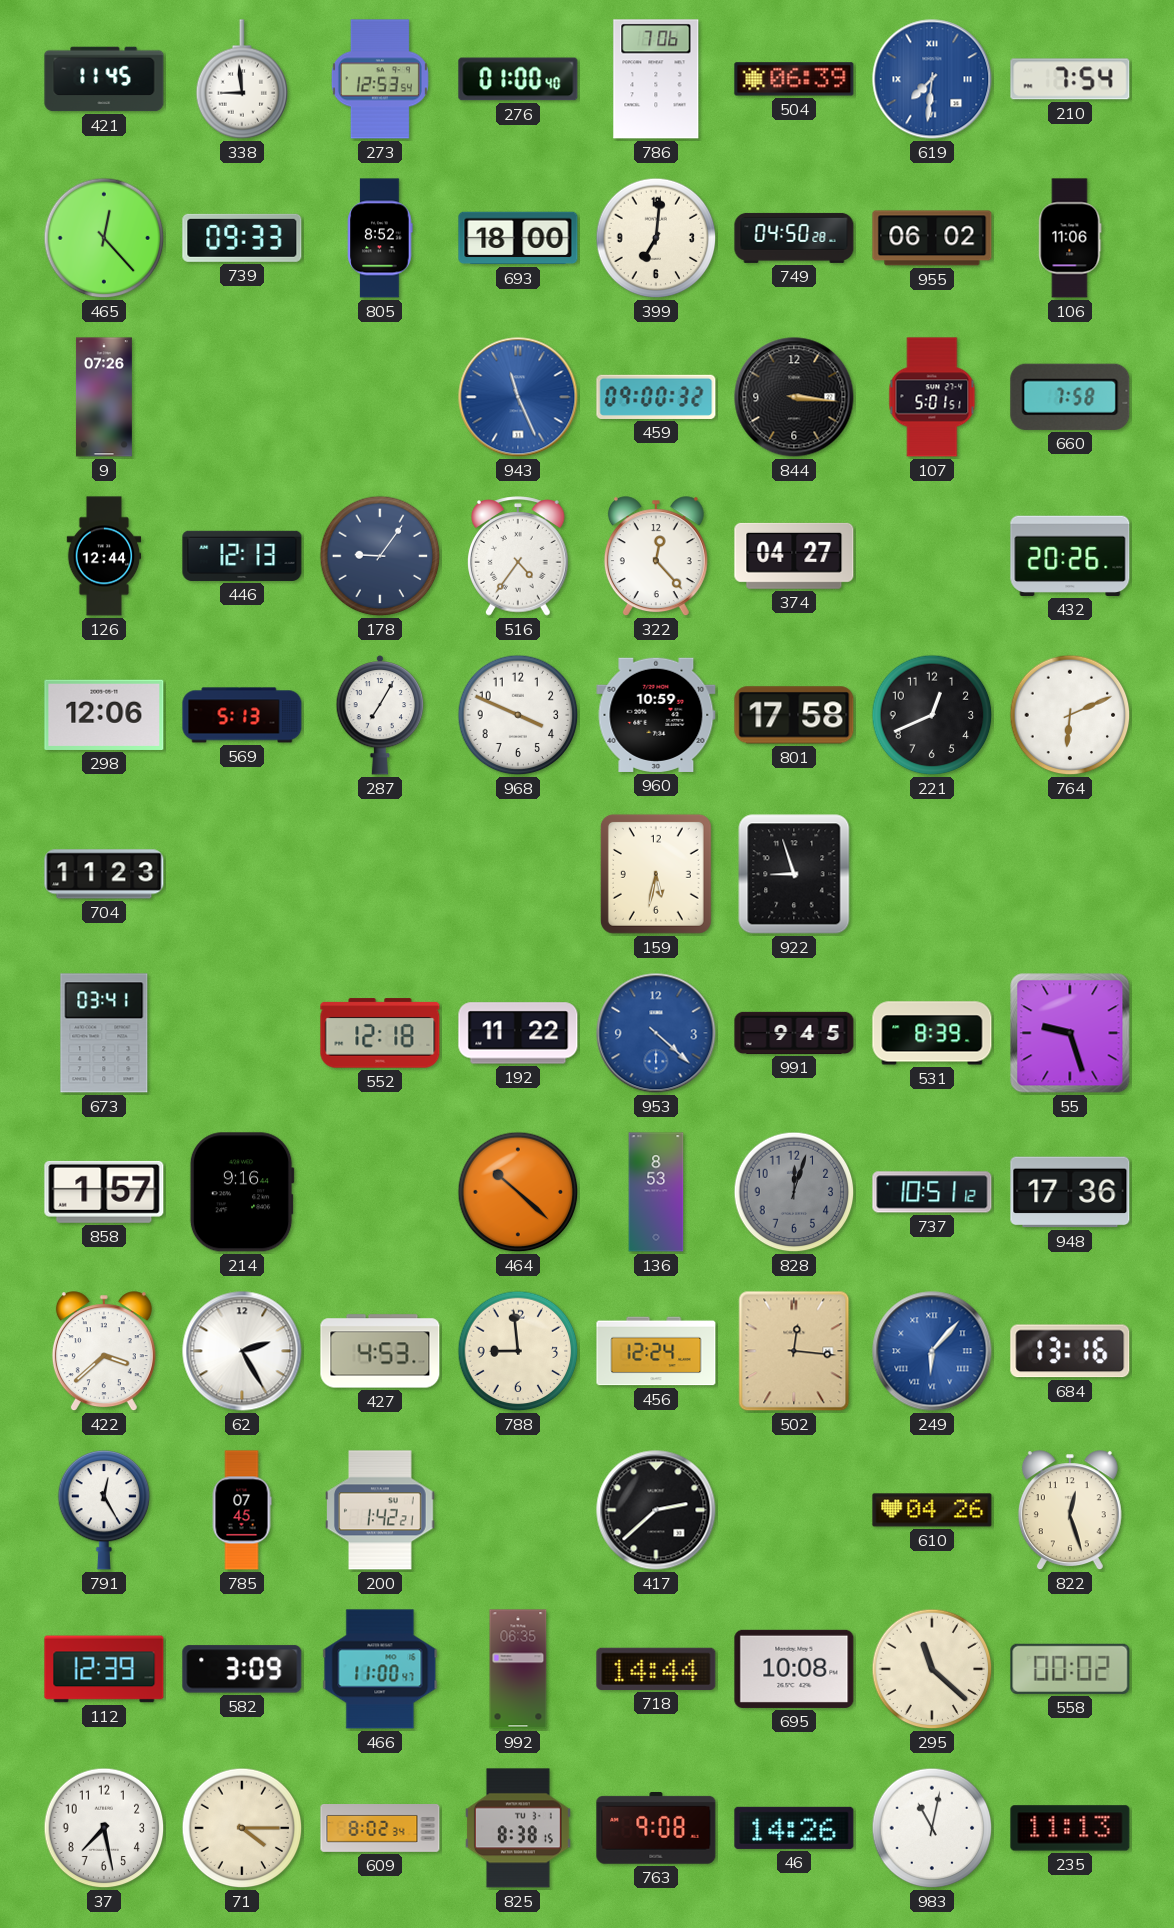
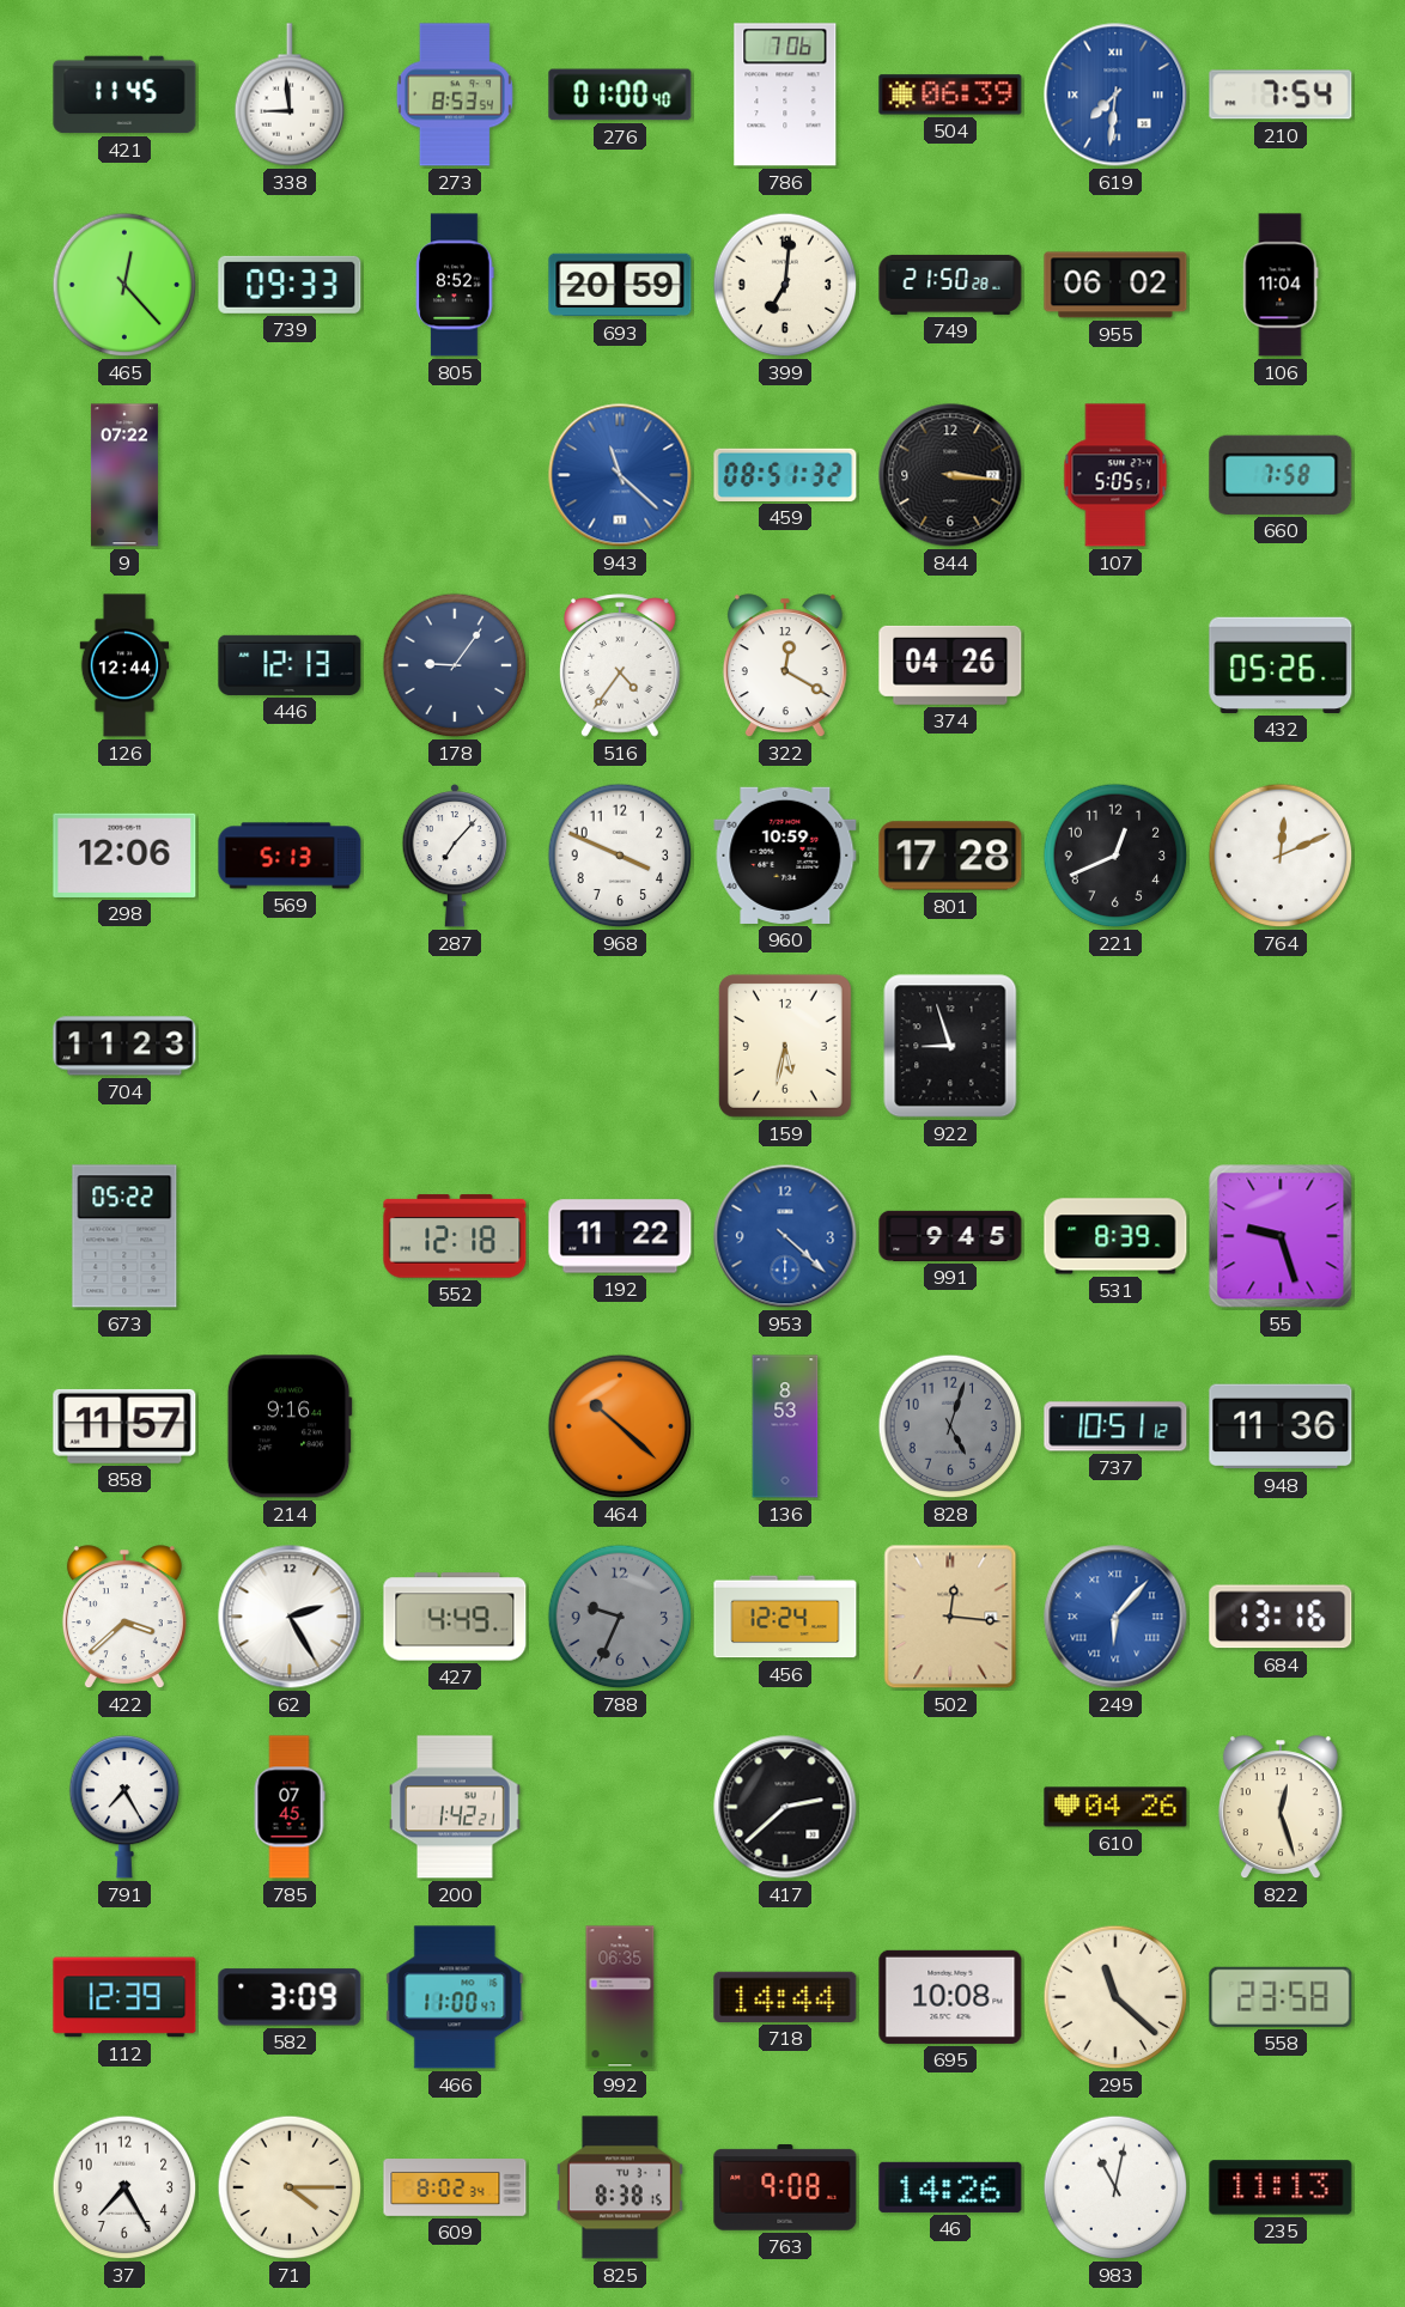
273: 12:53 -> 8:53 (455, 95)
693: 18:00 -> 20:59 (620, 285)
749: 04:50 -> 21:50 (950, 285)
106: 11:06 -> 11:04 (1281, 285)
9: 07:26 -> 07:22 (124, 475)
943: 11:26 -> 11:22 (620, 475)
459: 09:00 -> 08:51 (785, 475)
107: 5:01 -> 5:05 (1115, 475)
322: 12:23 -> 12:20 (785, 666)
374: 04:27 -> 04:26 (950, 665)
432: 20:26 -> 05:26 (1281, 665)
287: 7:05 -> 7:07 (455, 856)
801: 17:58 -> 17:28 (950, 856)
764: 6:11 -> 12:11 (1281, 856)
673: 03:41 -> 05:22 (124, 1236)
858: 1:57 -> 11:57 (124, 1426)
828: 12:03 -> 5:03 (950, 1426)
948: 17:36 -> 11:36 (1281, 1426)
427: 4:53 -> 4:49 (455, 1617)
788: 8:59 -> 9:34 (620, 1617)
788 dial: cream -> grey (620, 1617)
791: 12:25 -> 7:25 (124, 1807)
558: 00:02 -> 23:58 (1281, 1997)
37: 7:28 -> 7:25 (124, 2187)
